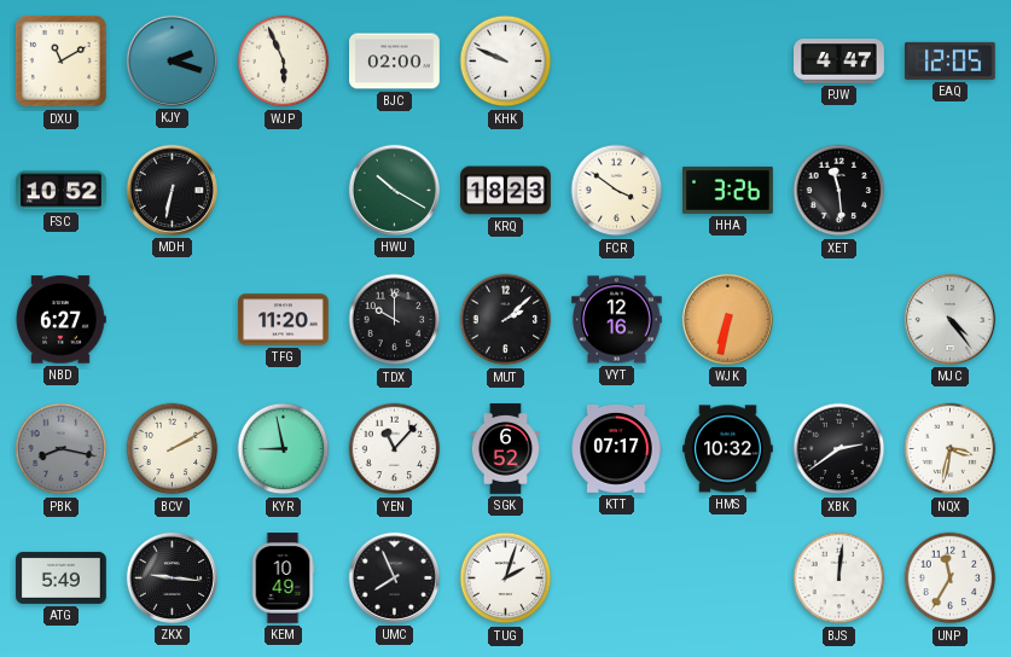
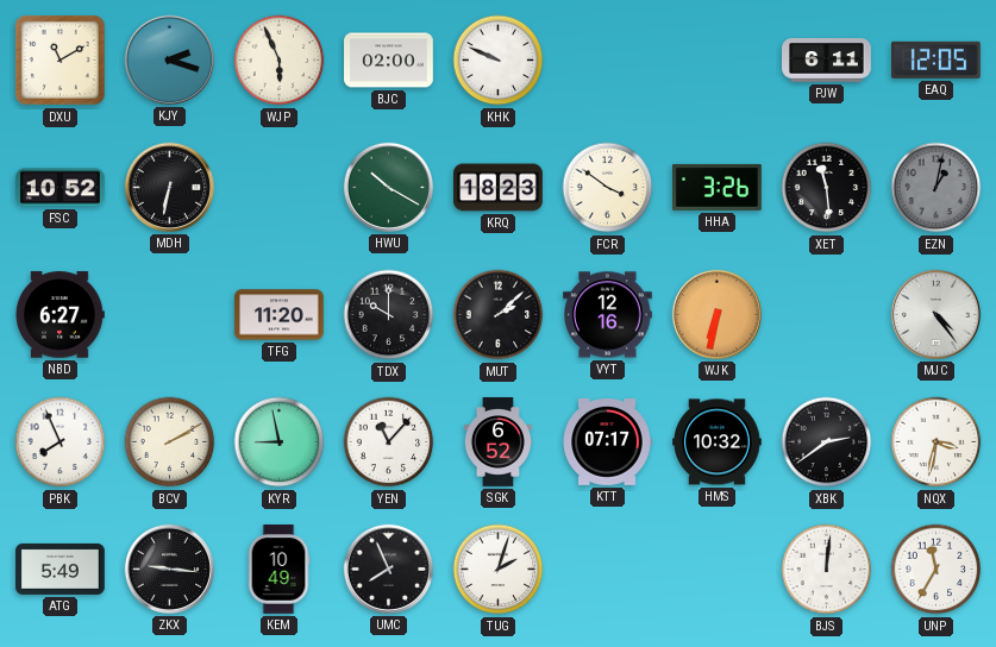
PJW: 4:47 -> 6:11 (827, 61)
EZN: none -> 1:02 (937, 188)
PBK: 8:17 -> 7:56 (61, 442)
PBK dial: grey -> white (61, 442)
